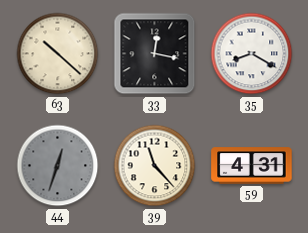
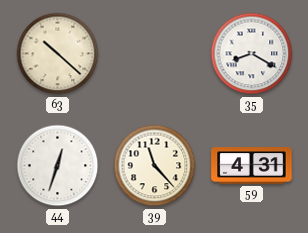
33: 12:17 -> none (155, 54)
44 dial: grey -> white (58, 166)
